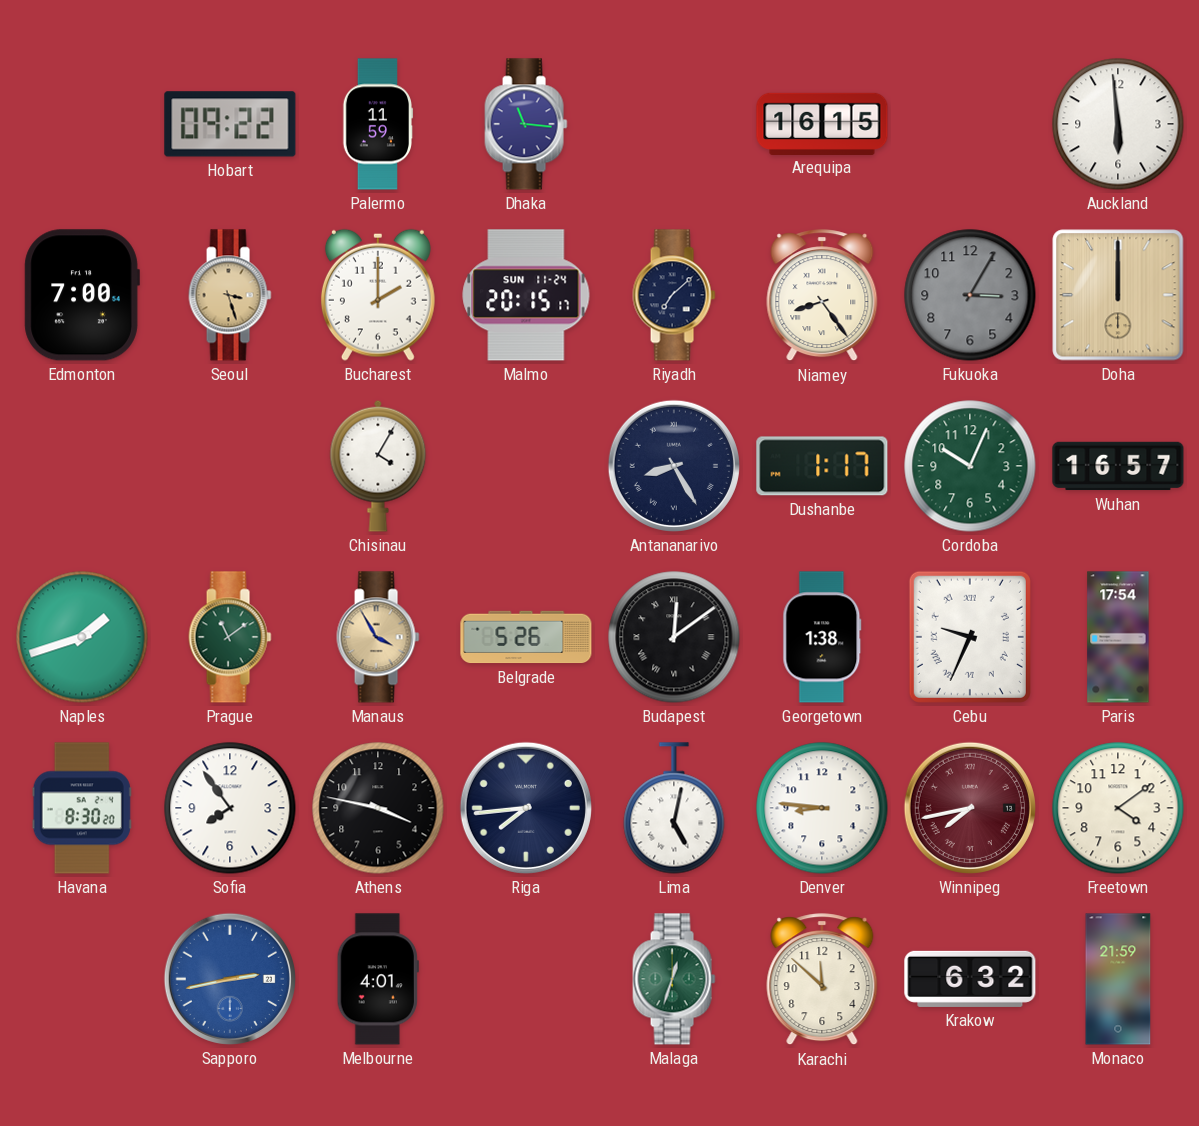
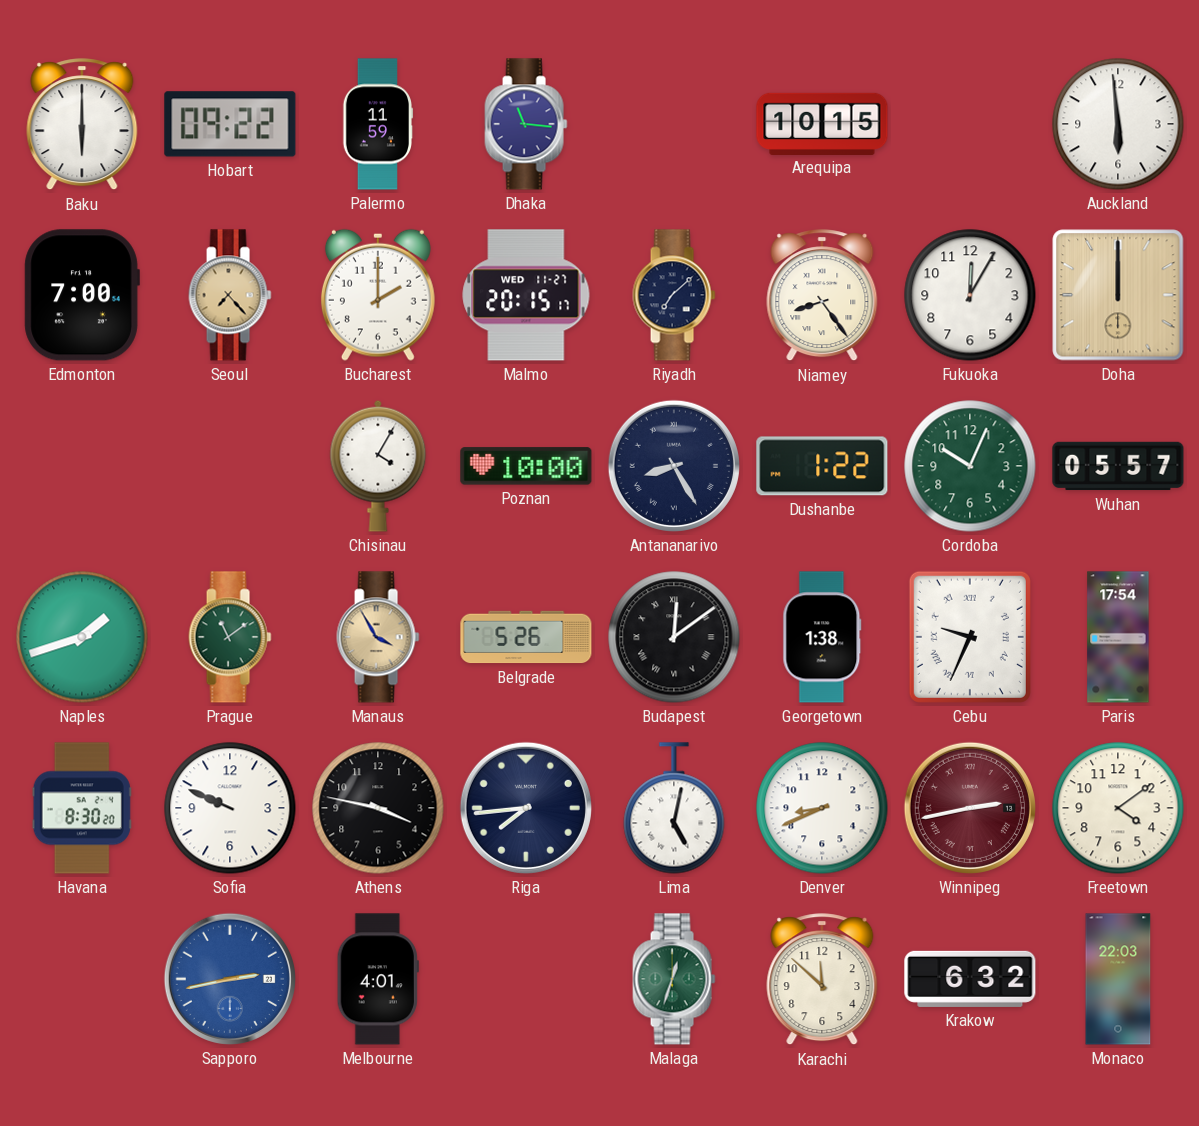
Baku: none -> 6:00 (82, 125)
Arequipa: 16:15 -> 10:15 (822, 123)
Seoul: 3:27 -> 7:23 (230, 295)
Malmo date: SUN 11-24 -> WED 11-27 (526, 295)
Fukuoka: 3:05 -> 12:05 (970, 295)
Fukuoka dial: grey -> white (970, 295)
Poznan: none -> 10:00 (526, 466)
Dushanbe: 1:17 -> 1:22 (822, 466)
Wuhan: 16:57 -> 05:57 (1118, 466)
Sofia: 7:54 -> 9:49 (230, 808)
Denver: 8:46 -> 8:41 (822, 808)
Winnipeg: 7:43 -> 2:43 (970, 808)
Monaco: 21:59 -> 22:03 (1118, 979)
